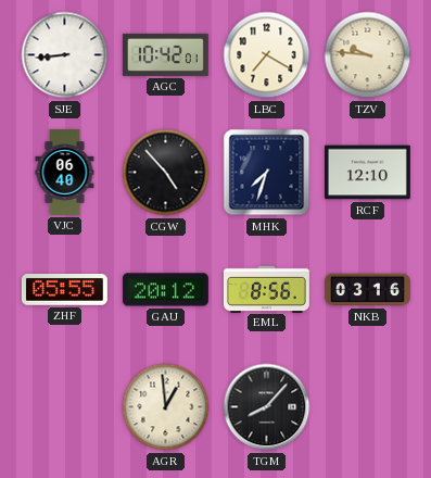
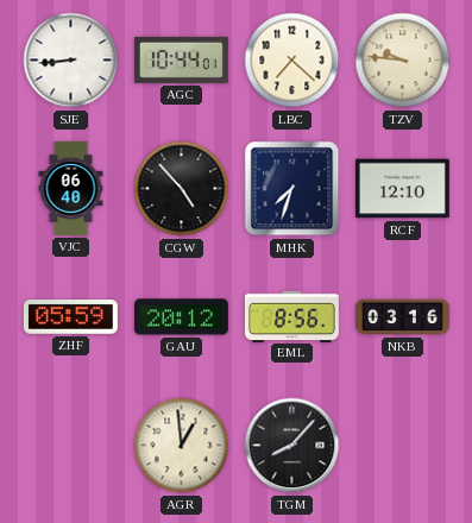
AGC: 10:42 -> 10:44 (181, 59)
LBC: 7:20 -> 7:22 (292, 61)
ZHF: 05:55 -> 05:59 (70, 317)
